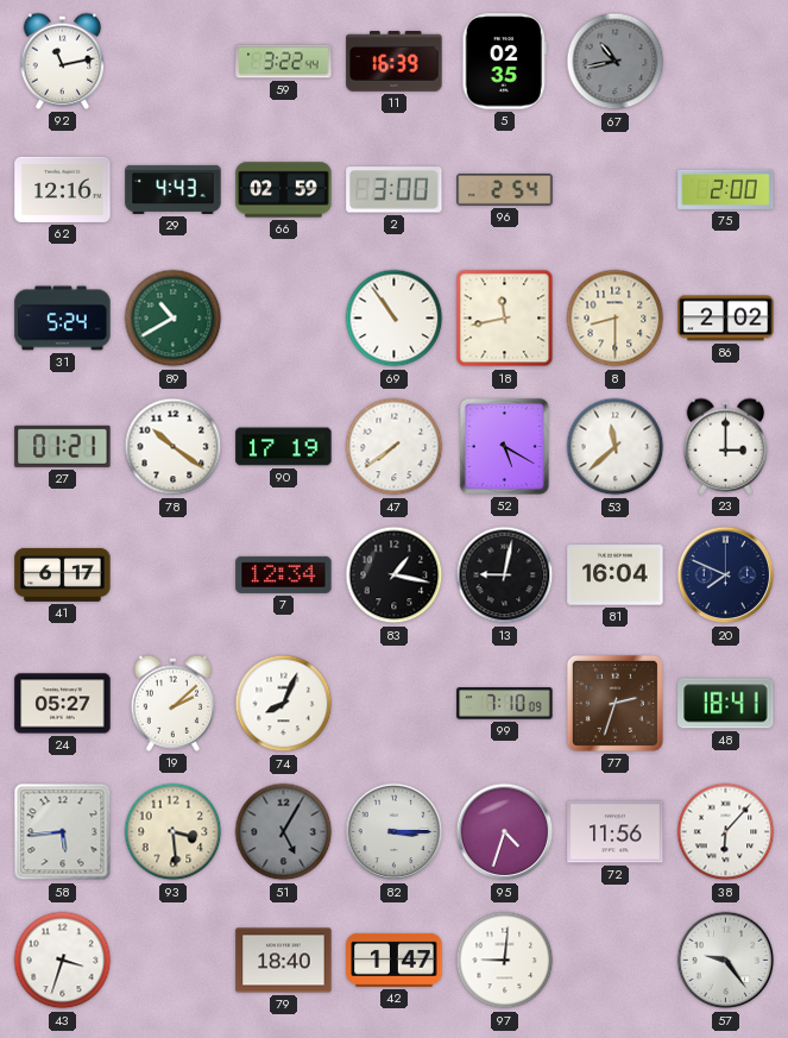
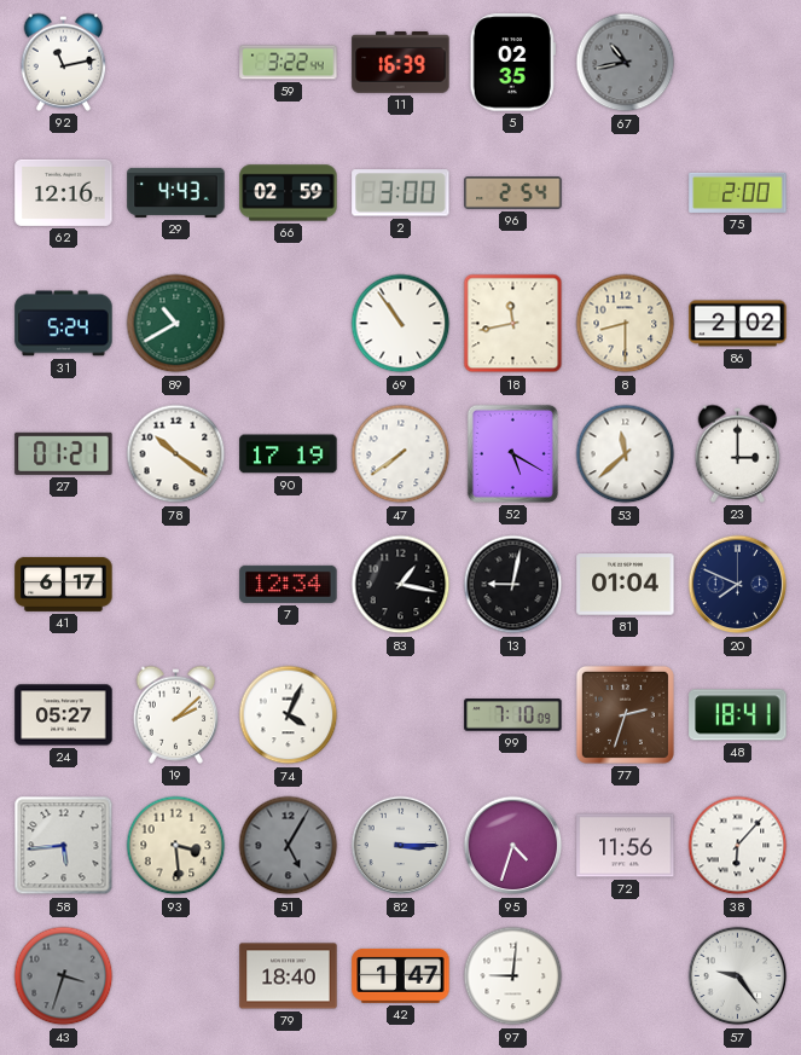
81: 16:04 -> 01:04 (626, 585)
74: 8:04 -> 4:04 (289, 715)
43 dial: white -> grey (64, 976)
